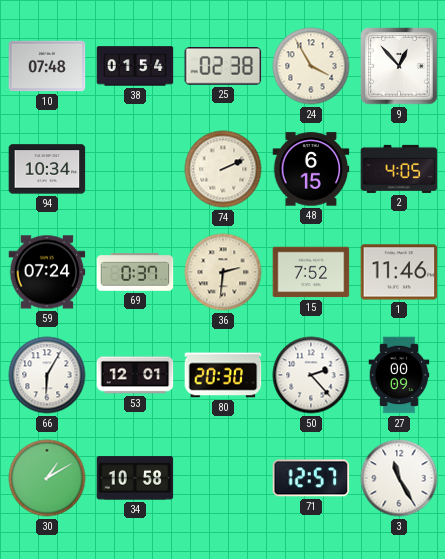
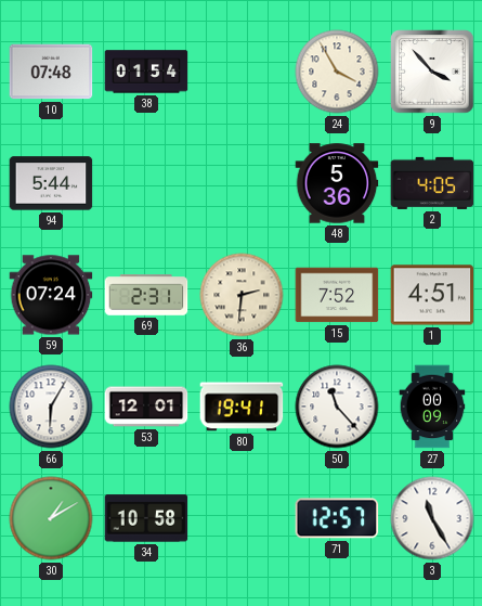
25: 02:38 -> none (223, 66)
9: 12:53 -> 3:53 (432, 72)
94: 10:34 -> 5:44 (51, 183)
74: 2:11 -> none (223, 169)
48: 6:15 -> 5:36 (337, 183)
69: 0:37 -> 2:31 (146, 295)
1: 11:46 -> 4:51 (432, 295)
80: 20:30 -> 19:41 (242, 407)
50: 2:23 -> 11:23 (337, 407)
